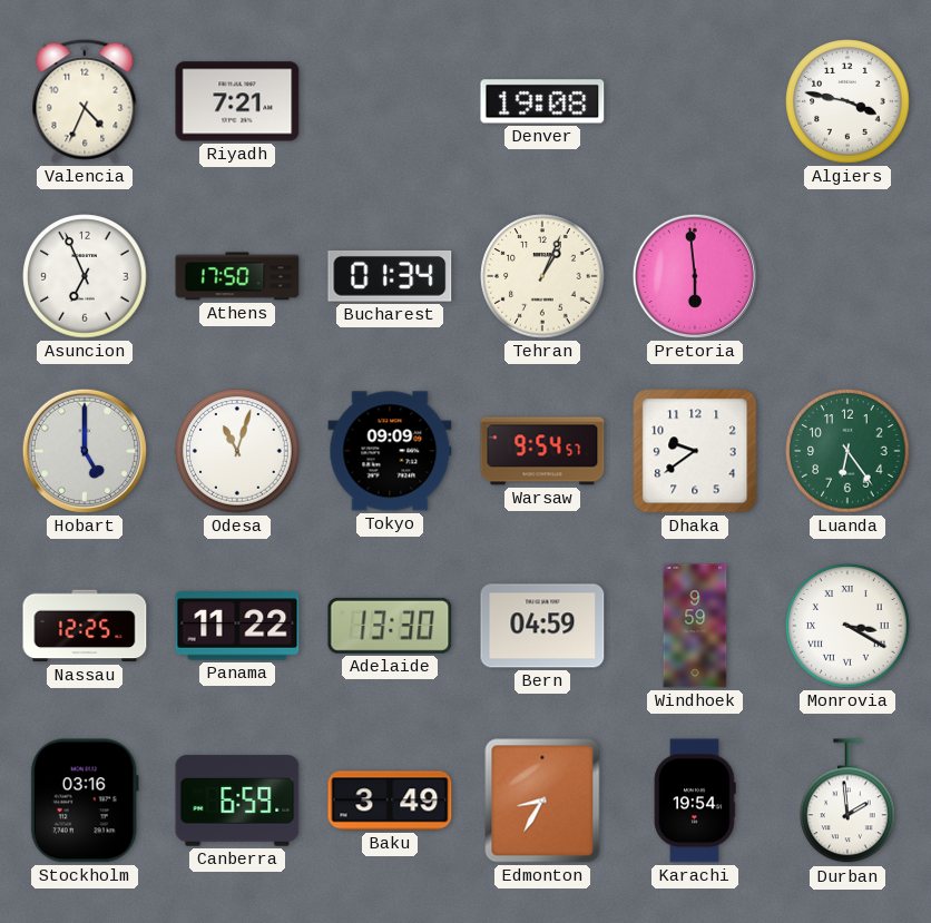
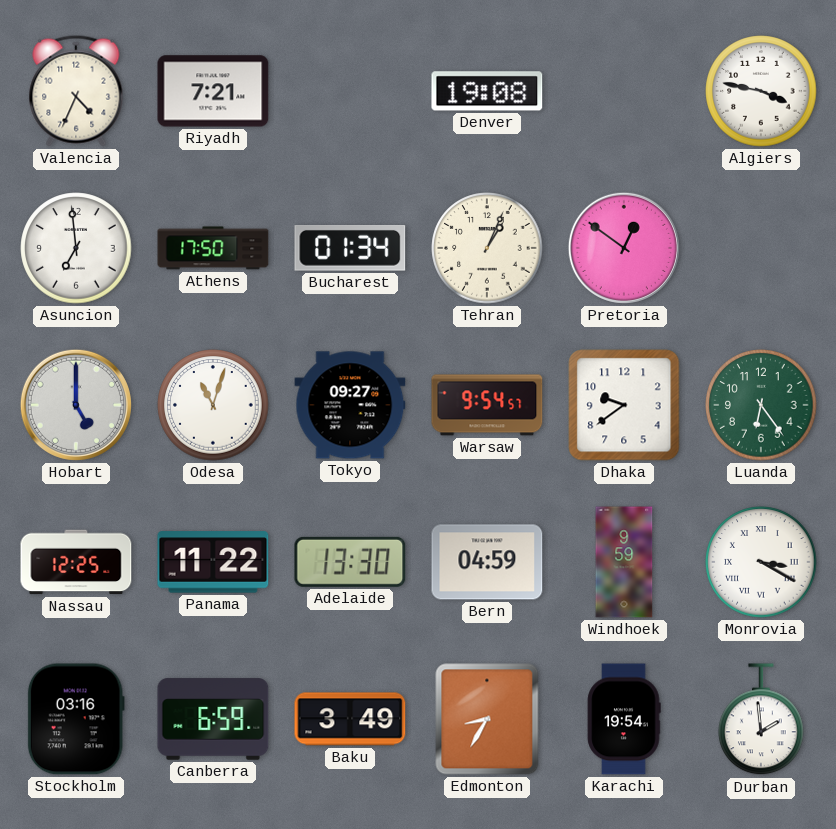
Asuncion: 6:56 -> 6:59 (76, 248)
Pretoria: 5:59 -> 12:51 (624, 248)
Tokyo: 09:09 -> 09:27 (350, 405)
